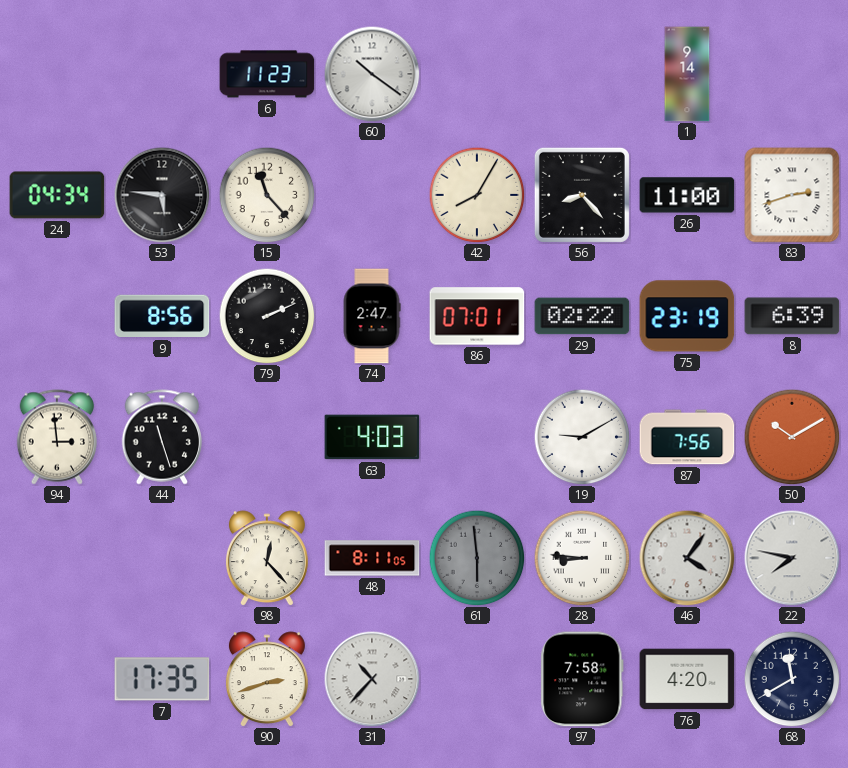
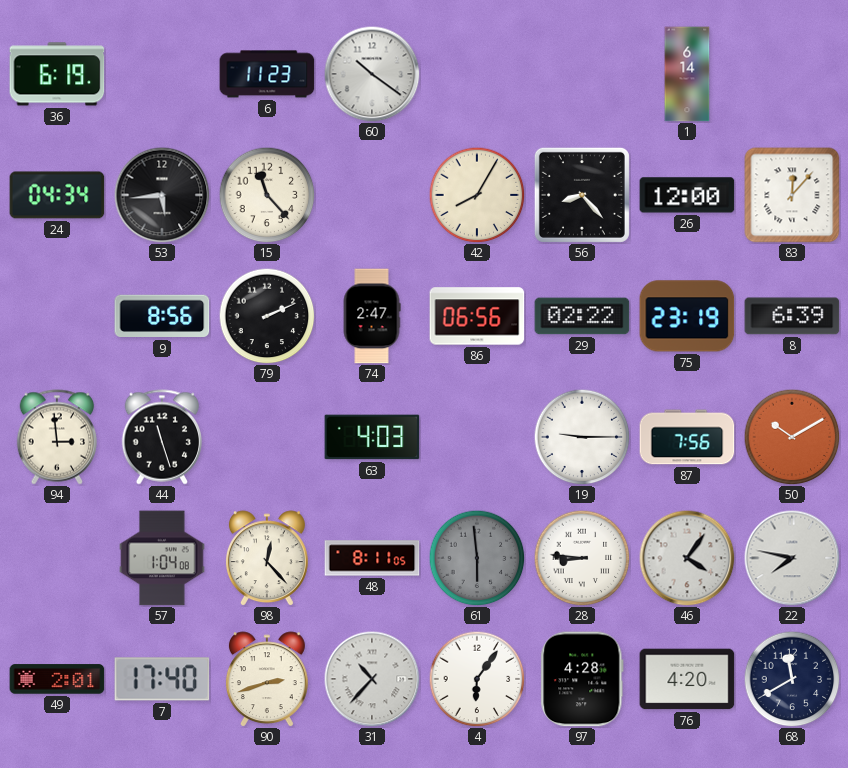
36: none -> 6:19 (57, 74)
1: 9:14 -> 6:14 (687, 74)
53: 5:46 -> 5:44 (162, 195)
26: 11:00 -> 12:00 (687, 195)
83: 2:42 -> 12:07 (792, 195)
86: 07:01 -> 06:56 (477, 316)
19: 9:10 -> 9:15 (582, 437)
57: none -> 1:04 (162, 558)
49: none -> 2:01 (57, 679)
7: 17:35 -> 17:40 (162, 679)
4: none -> 6:06 (477, 679)
97: 7:58 -> 4:28 (582, 679)
